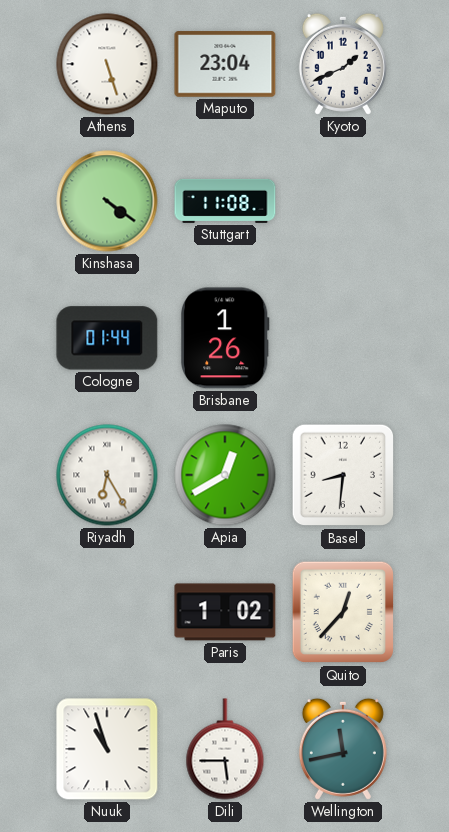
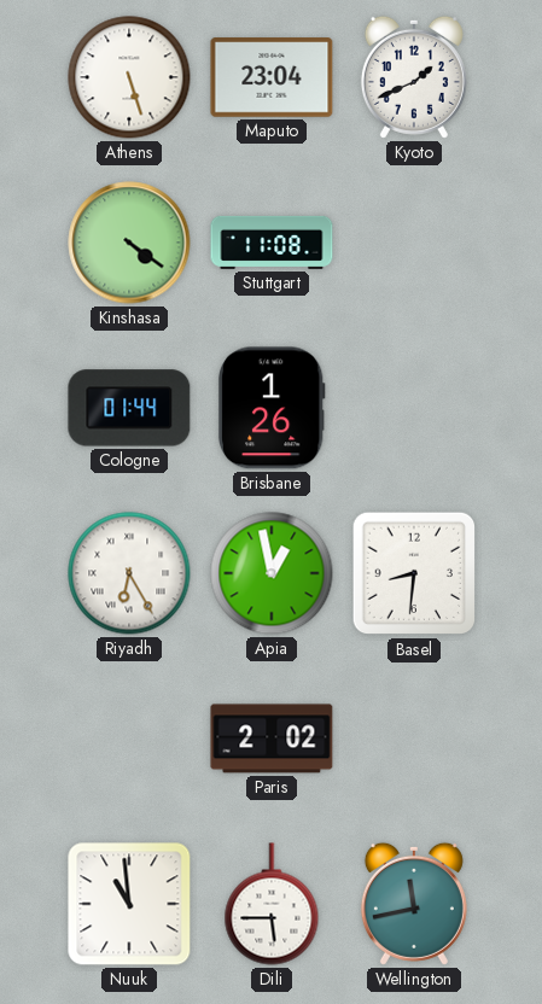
Apia: 12:40 -> 12:58 (272, 573)
Paris: 1:02 -> 2:02 (272, 739)
Quito: 12:37 -> none (343, 612)
Nuuk: 10:57 -> 10:59 (129, 904)
